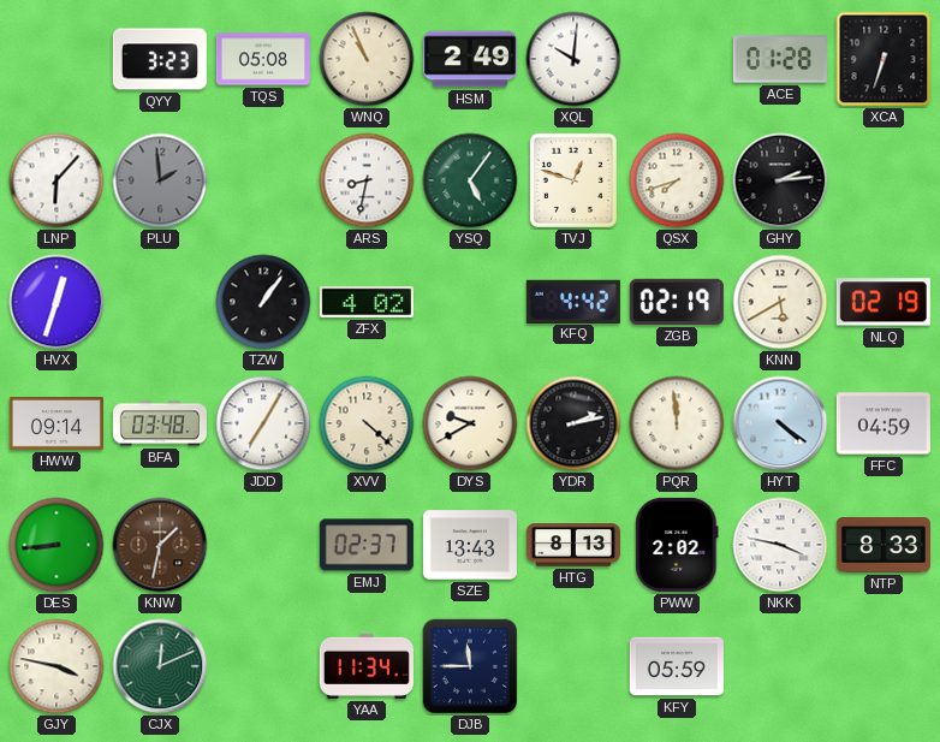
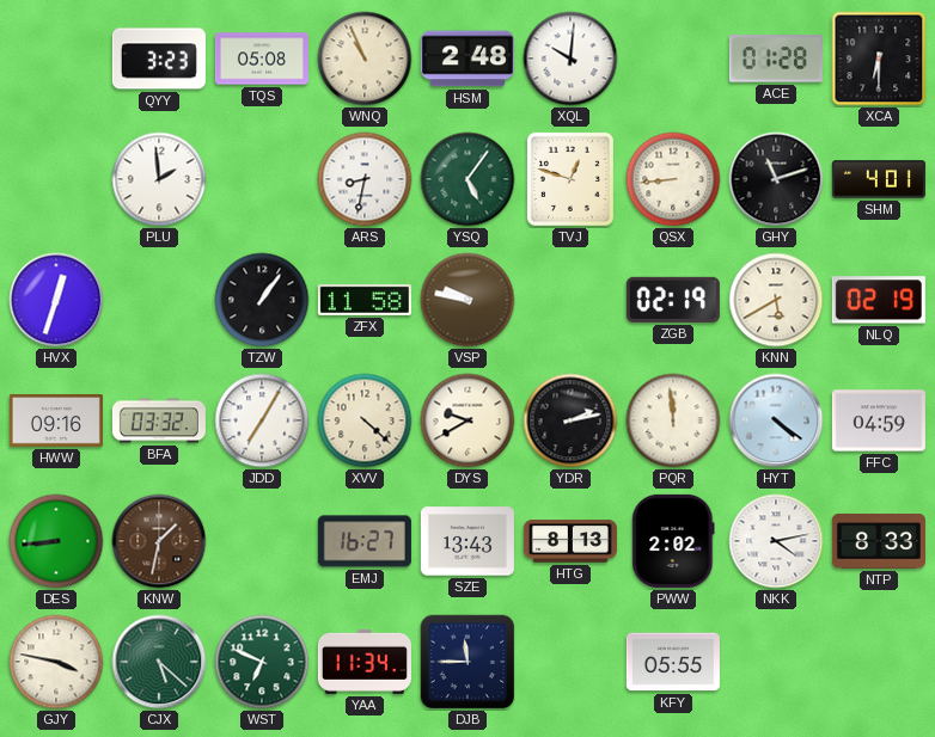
HSM: 2:49 -> 2:48 (467, 59)
XCA: 6:33 -> 6:30 (879, 59)
LNP: 6:07 -> none (56, 180)
PLU dial: grey -> white (159, 179)
QSX: 7:42 -> 8:44 (673, 179)
GHY: 2:14 -> 11:12 (776, 179)
SHM: none -> 4:01 (879, 179)
ZFX: 4:02 -> 11:58 (365, 300)
VSP: none -> 9:47 (467, 300)
KFQ: 4:42 -> none (573, 301)
HWW: 09:14 -> 09:16 (56, 420)
BFA: 03:48 -> 03:32 (159, 420)
EMJ: 02:37 -> 16:27 (365, 541)
NKK: 3:47 -> 4:13 (776, 541)
CJX: 12:11 -> 5:22 (159, 662)
WST: none -> 6:49 (262, 662)
KFY: 05:59 -> 05:55 (673, 662)
